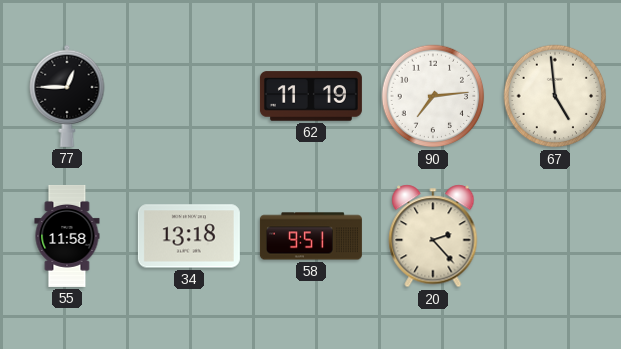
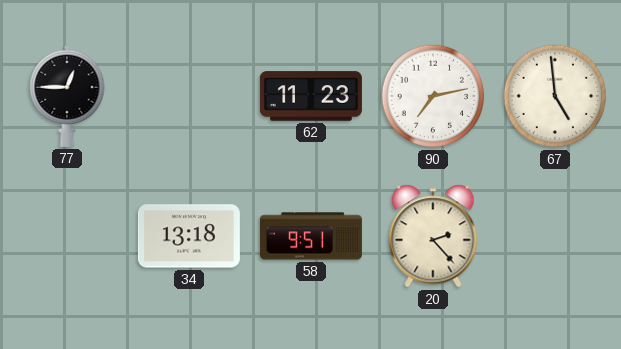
62: 11:19 -> 11:23 (311, 96)
90: 7:14 -> 7:13 (433, 96)
55: 11:58 -> none (67, 236)
